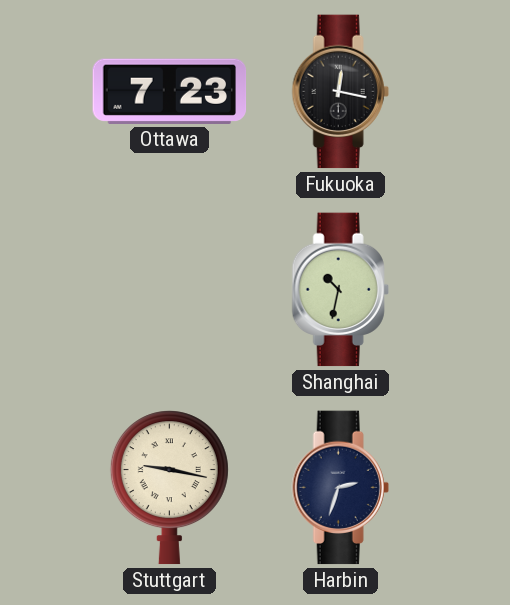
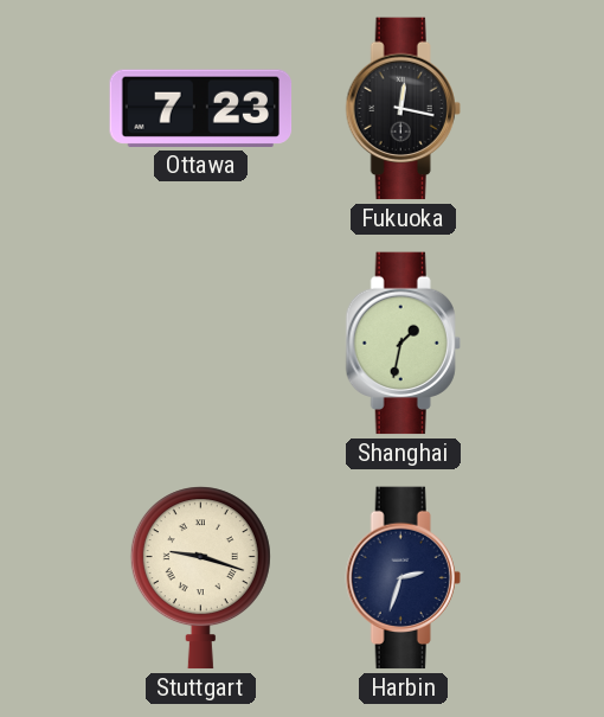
Shanghai: 10:32 -> 1:32 (403, 344)
Stuttgart: 9:17 -> 9:18 (200, 578)
